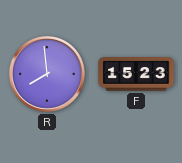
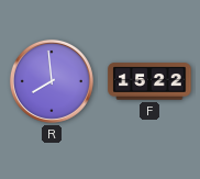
F: 15:23 -> 15:22 (149, 81)
